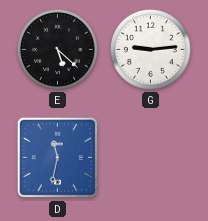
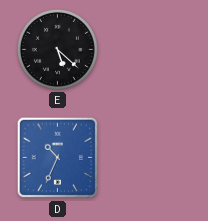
G: 9:14 -> none (150, 49)
D: 11:32 -> 10:34 (58, 158)
